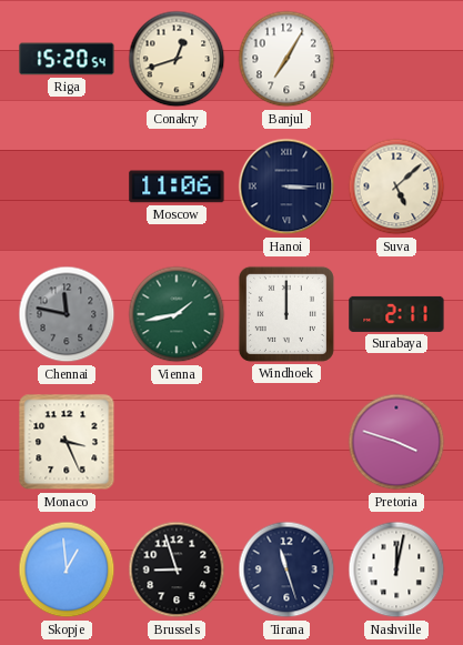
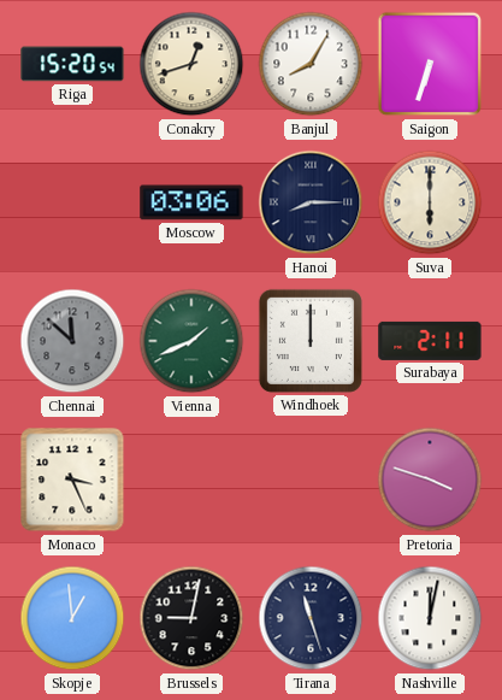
Banjul: 7:05 -> 8:05 (311, 64)
Saigon: none -> 6:33 (430, 64)
Moscow: 11:06 -> 03:06 (191, 202)
Hanoi: 3:15 -> 8:15 (311, 202)
Suva: 5:08 -> 6:00 (430, 202)
Chennai: 11:47 -> 11:52 (72, 341)
Vienna: 1:43 -> 1:41 (191, 341)
Brussels: 8:57 -> 9:02 (191, 618)
